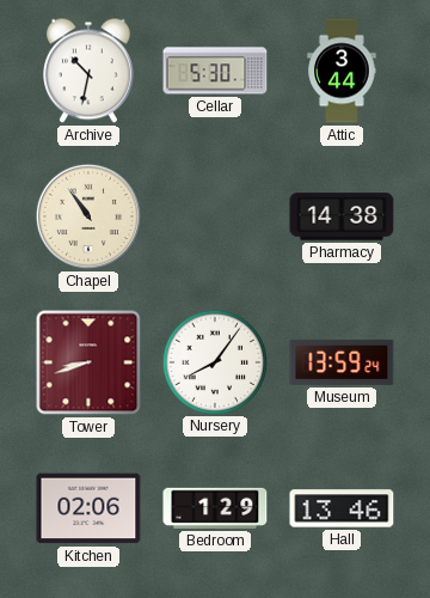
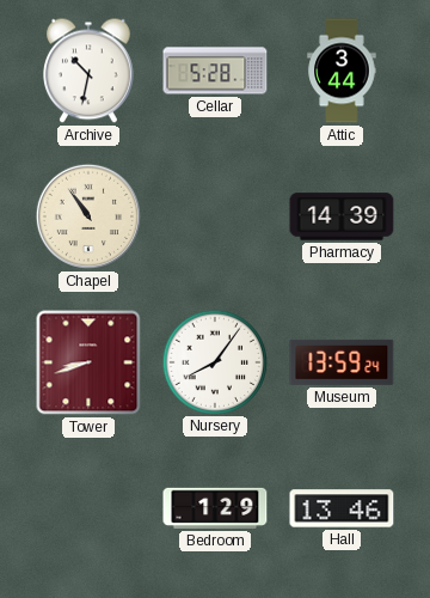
Cellar: 5:30 -> 5:28 (215, 71)
Pharmacy: 14:38 -> 14:39 (342, 216)
Kitchen: 02:06 -> none (88, 508)
